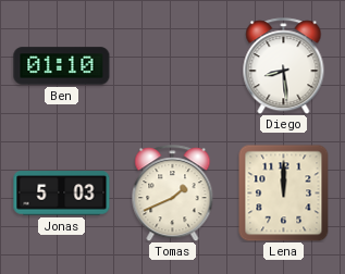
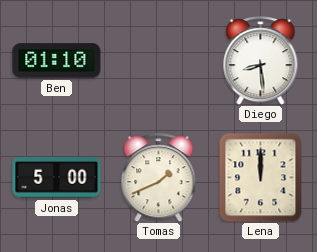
Jonas: 5:03 -> 5:00 (57, 178)
